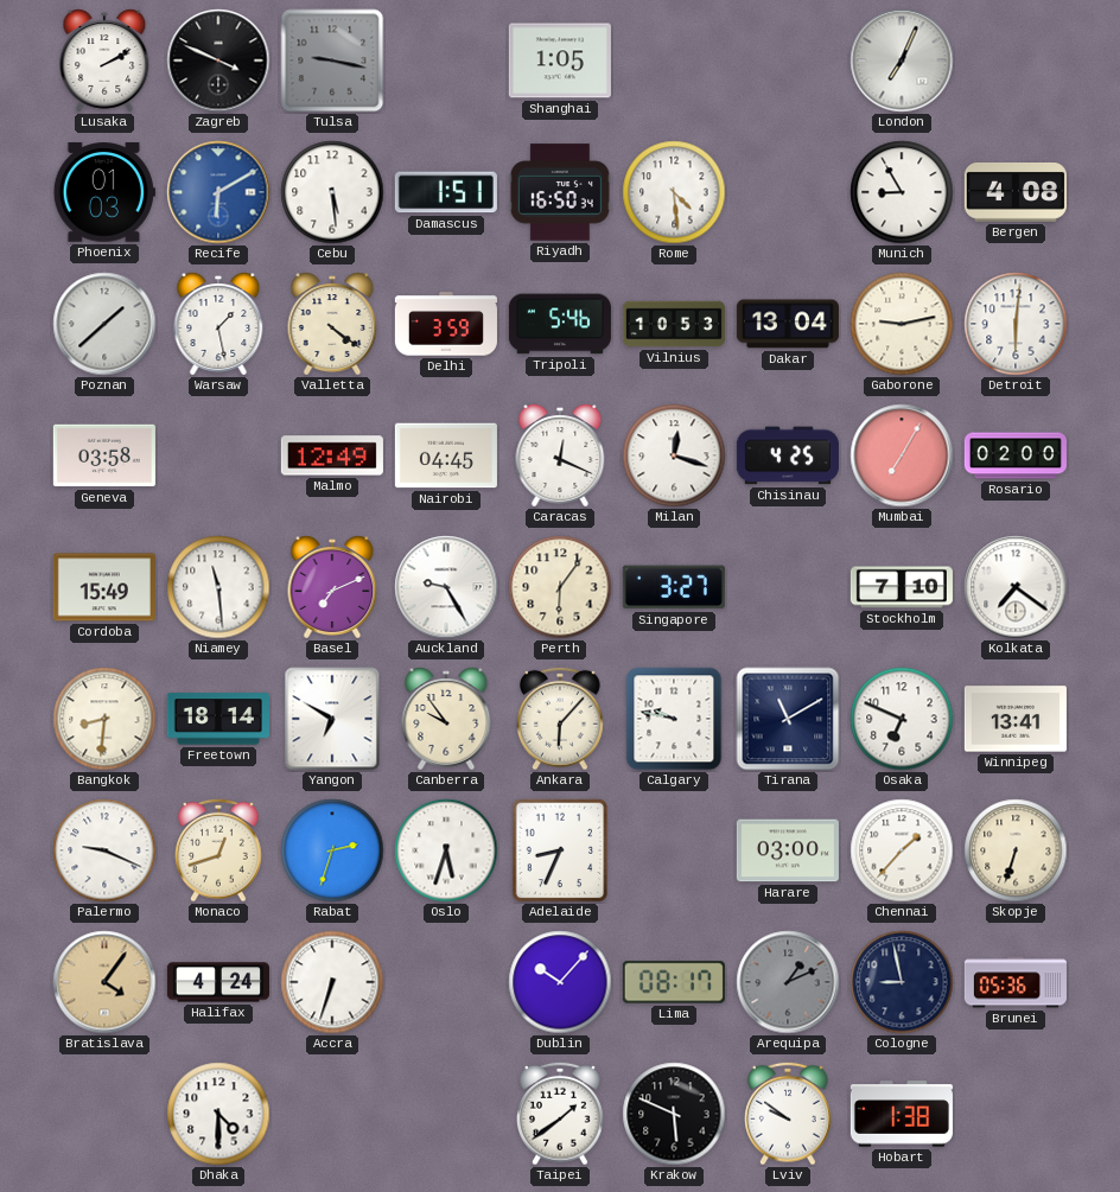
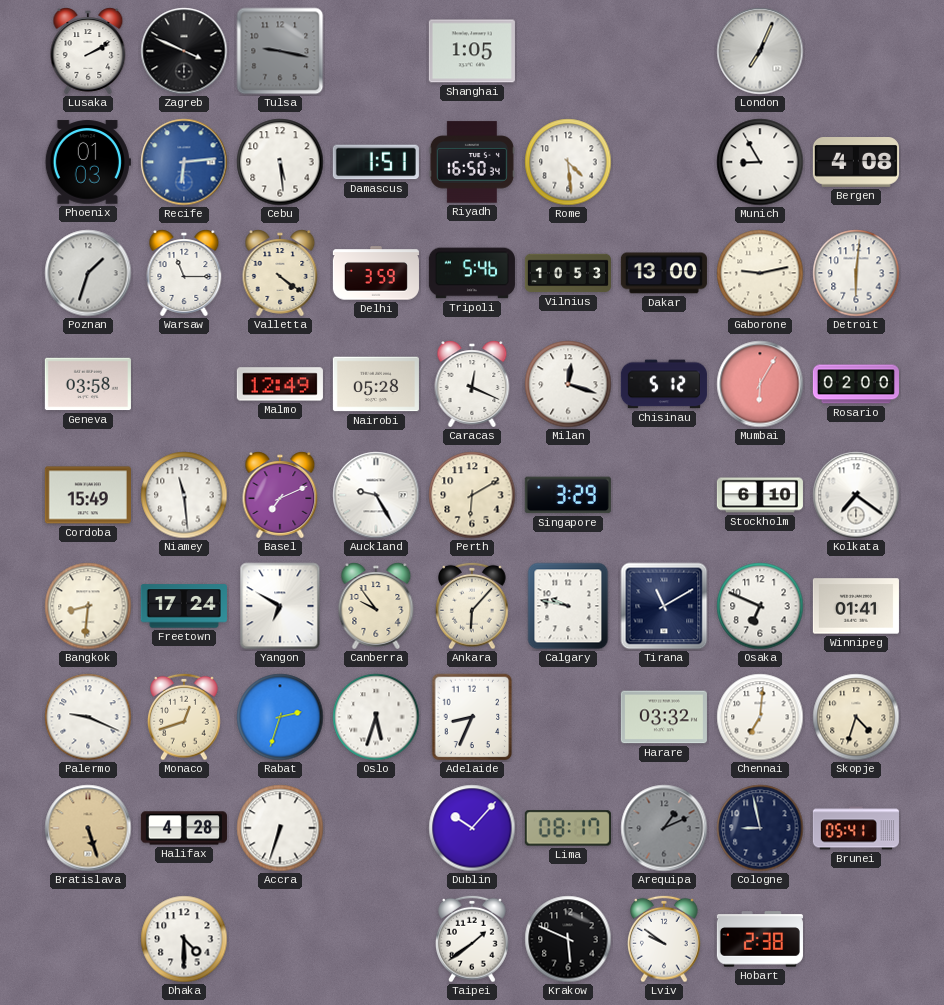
Recife: 6:10 -> 6:14 (184, 162)
Poznan: 1:38 -> 1:33 (88, 273)
Warsaw: 1:28 -> 11:15 (184, 273)
Dakar: 13:04 -> 13:00 (664, 273)
Nairobi: 04:45 -> 05:28 (376, 384)
Chisinau: 4:25 -> 5:12 (664, 384)
Mumbai: 7:05 -> 6:05 (760, 384)
Perth: 6:06 -> 6:10 (472, 495)
Singapore: 3:27 -> 3:29 (568, 495)
Stockholm: 7:10 -> 6:10 (760, 495)
Freetown: 18:14 -> 17:24 (184, 606)
Winnipeg: 13:41 -> 01:41 (856, 606)
Harare: 03:00 -> 03:32 (664, 717)
Chennai: 1:37 -> 7:01 (760, 717)
Skopje: 6:33 -> 4:33 (856, 717)
Bratislava: 4:06 -> 5:27 (88, 828)
Halifax: 4:24 -> 4:28 (184, 828)
Brunei: 05:36 -> 05:41 (856, 828)
Hobart: 1:38 -> 2:38 (760, 939)
